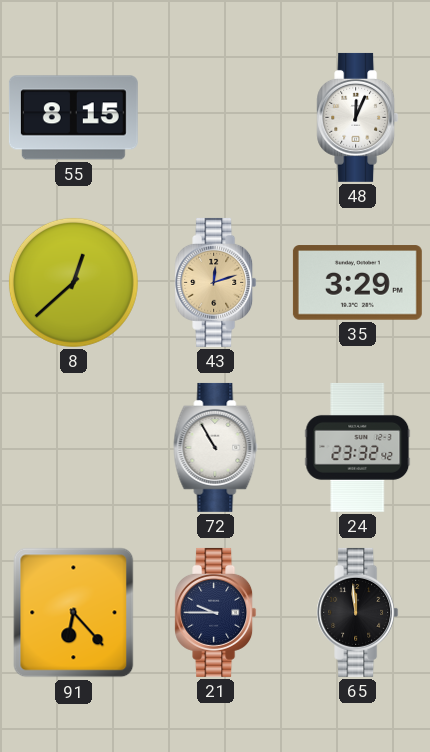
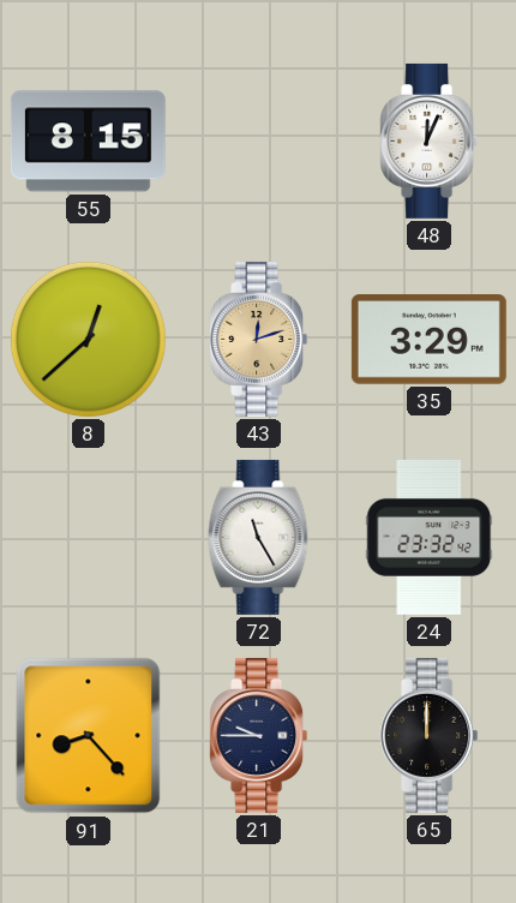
72: 10:55 -> 11:25 (259, 537)
91: 6:23 -> 8:23 (89, 736)
65: 11:59 -> 12:00 (430, 735)
